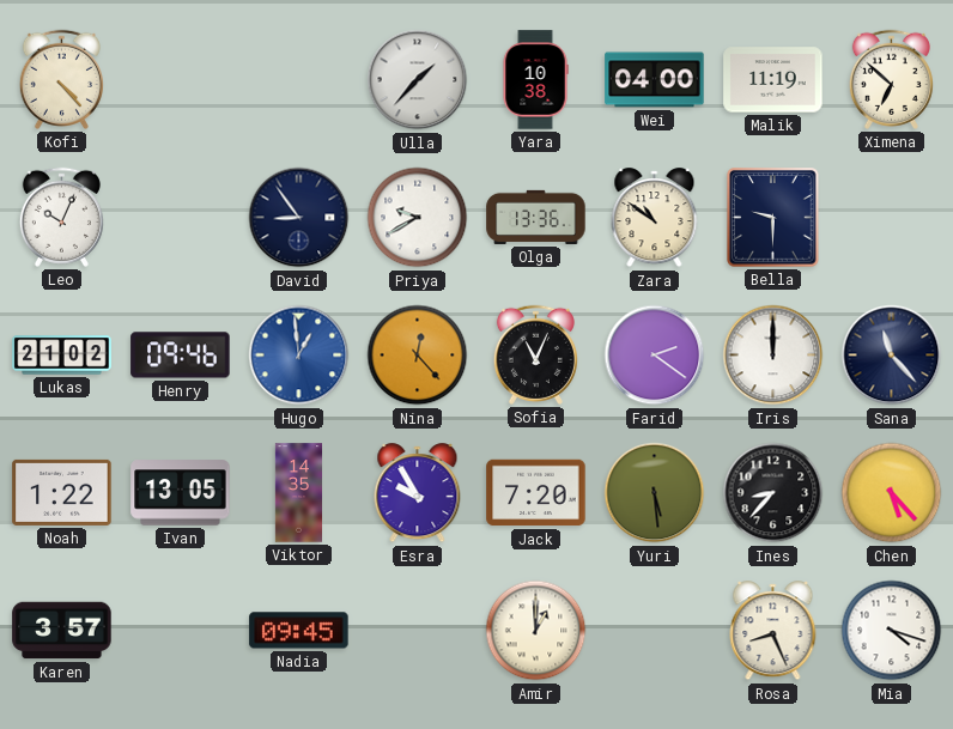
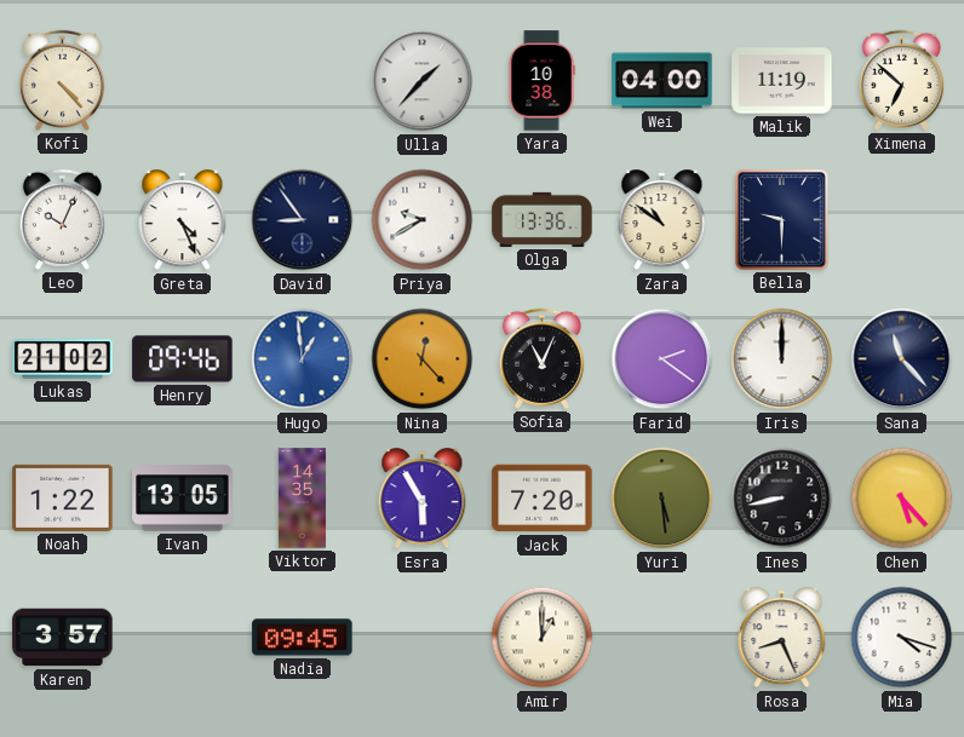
Greta: none -> 4:26 (183, 220)
Esra: 9:55 -> 5:55 (423, 499)
Ines: 8:37 -> 8:43 (782, 499)
